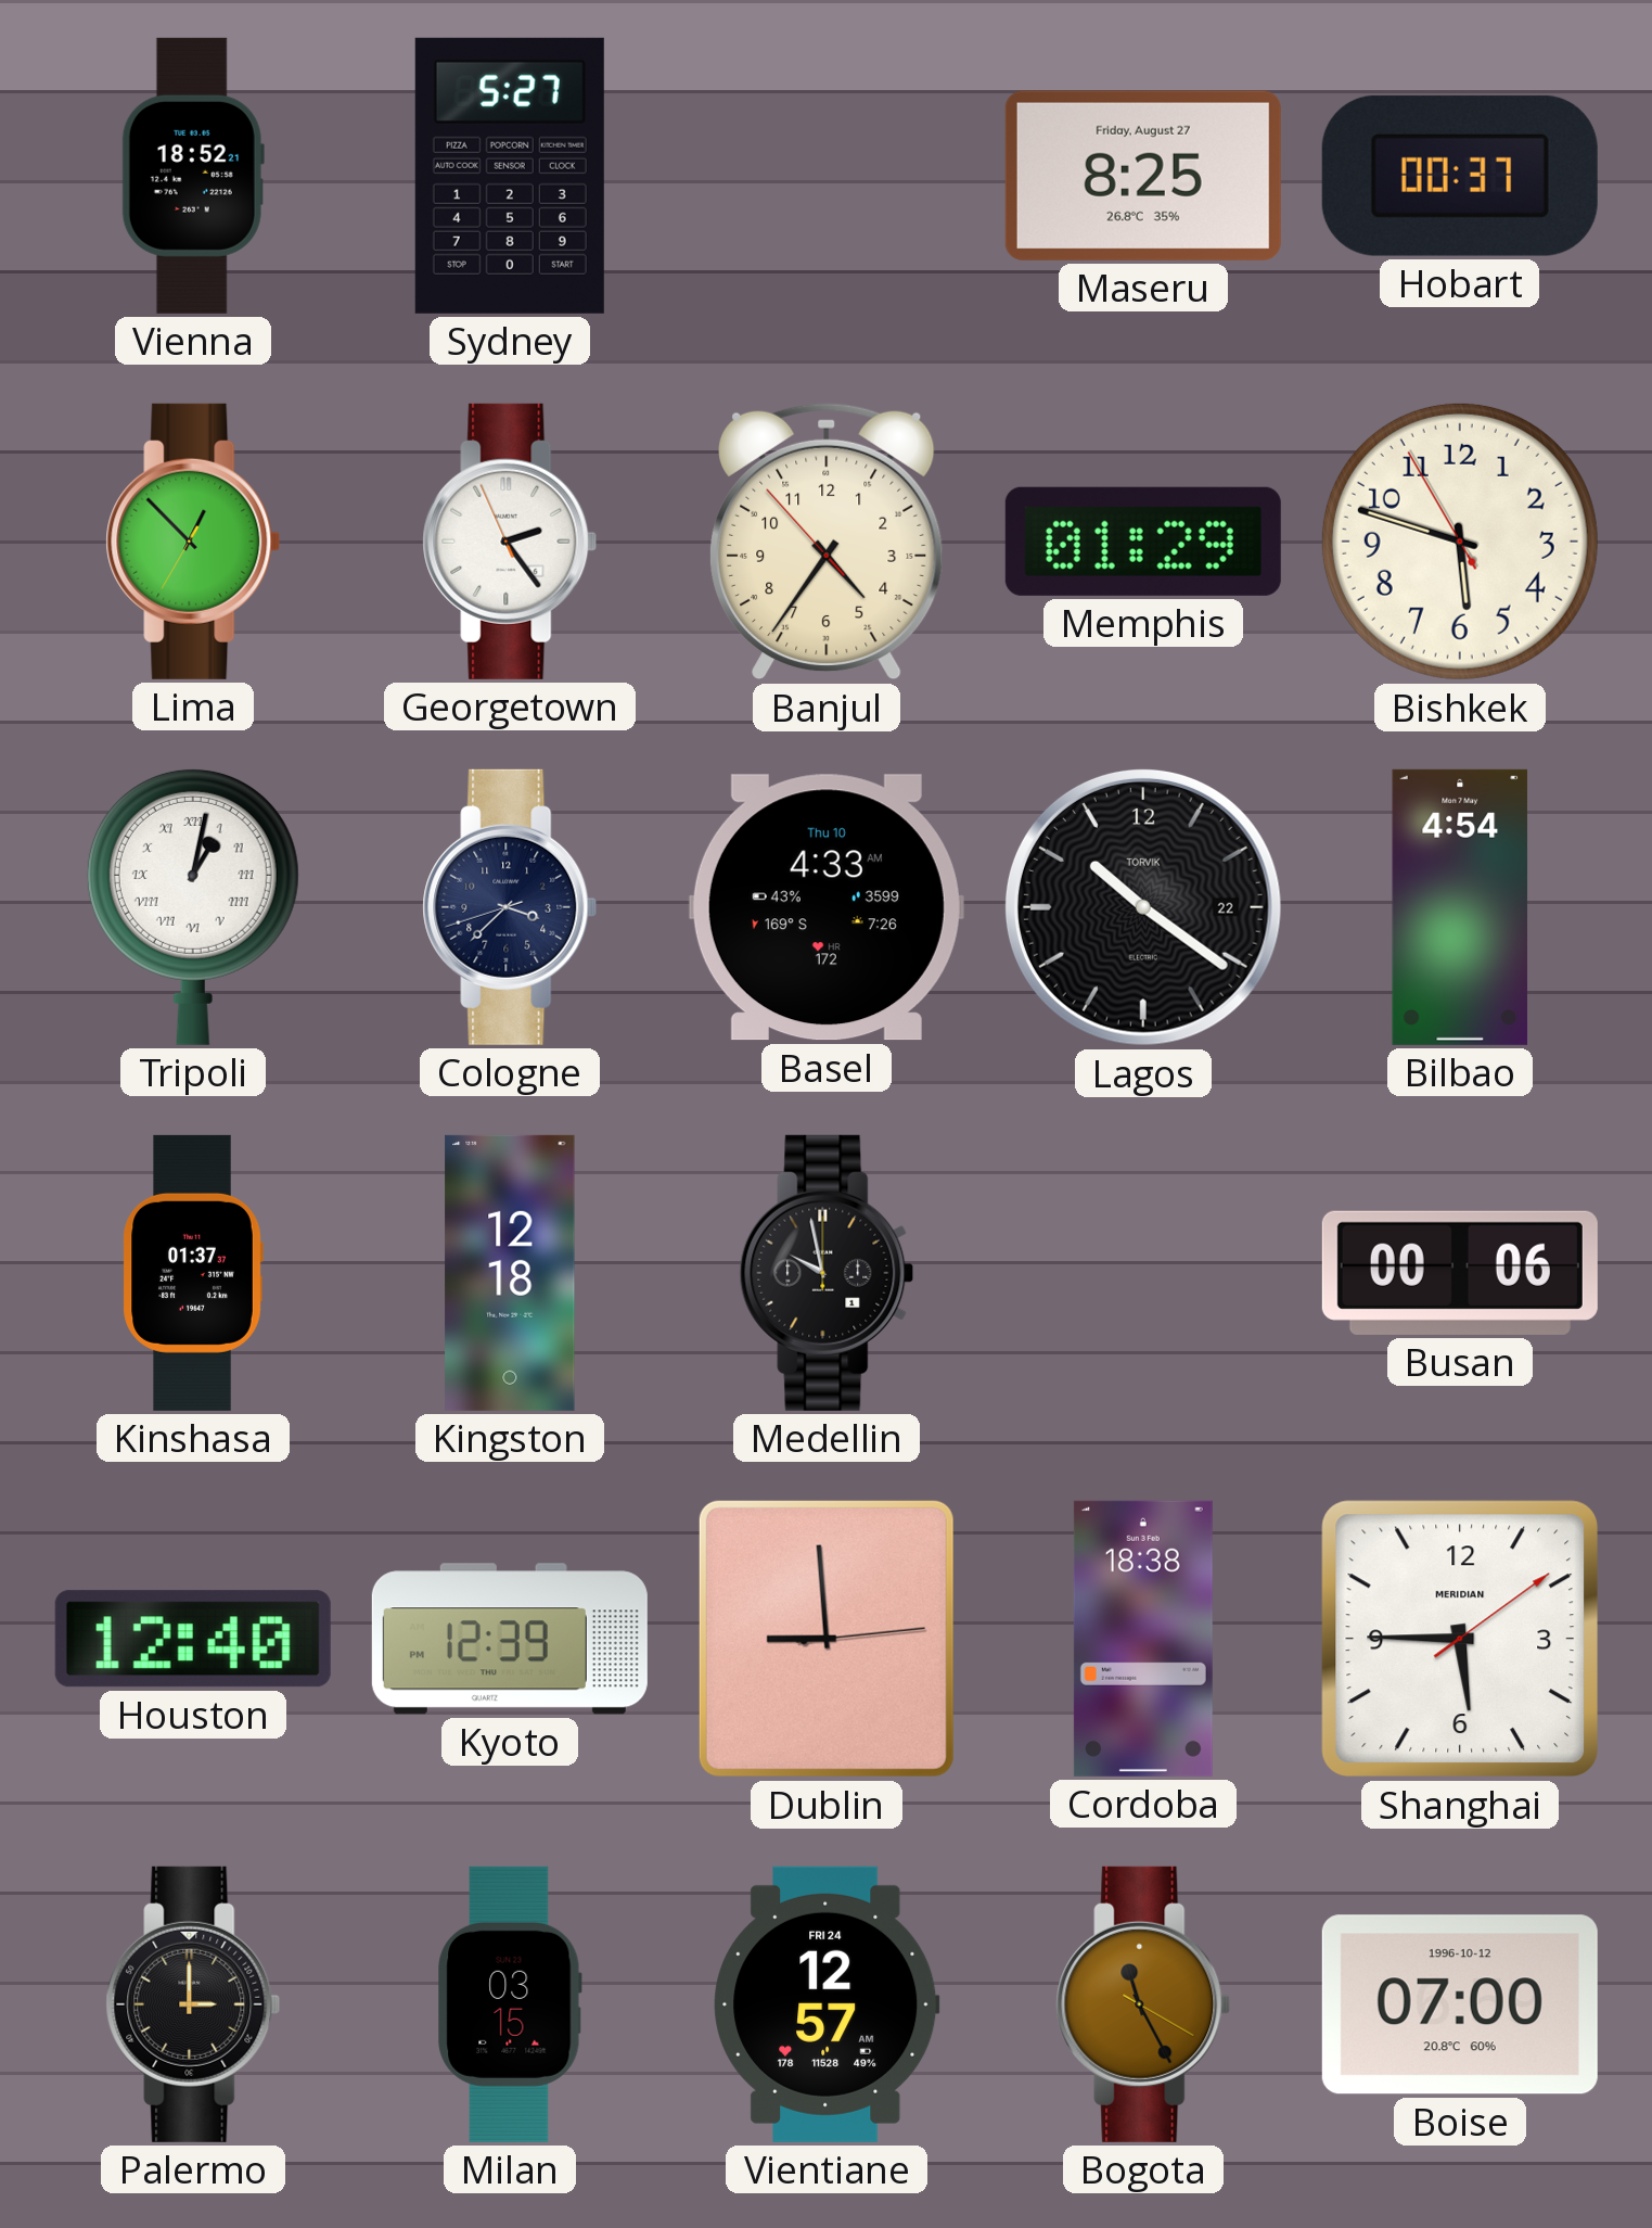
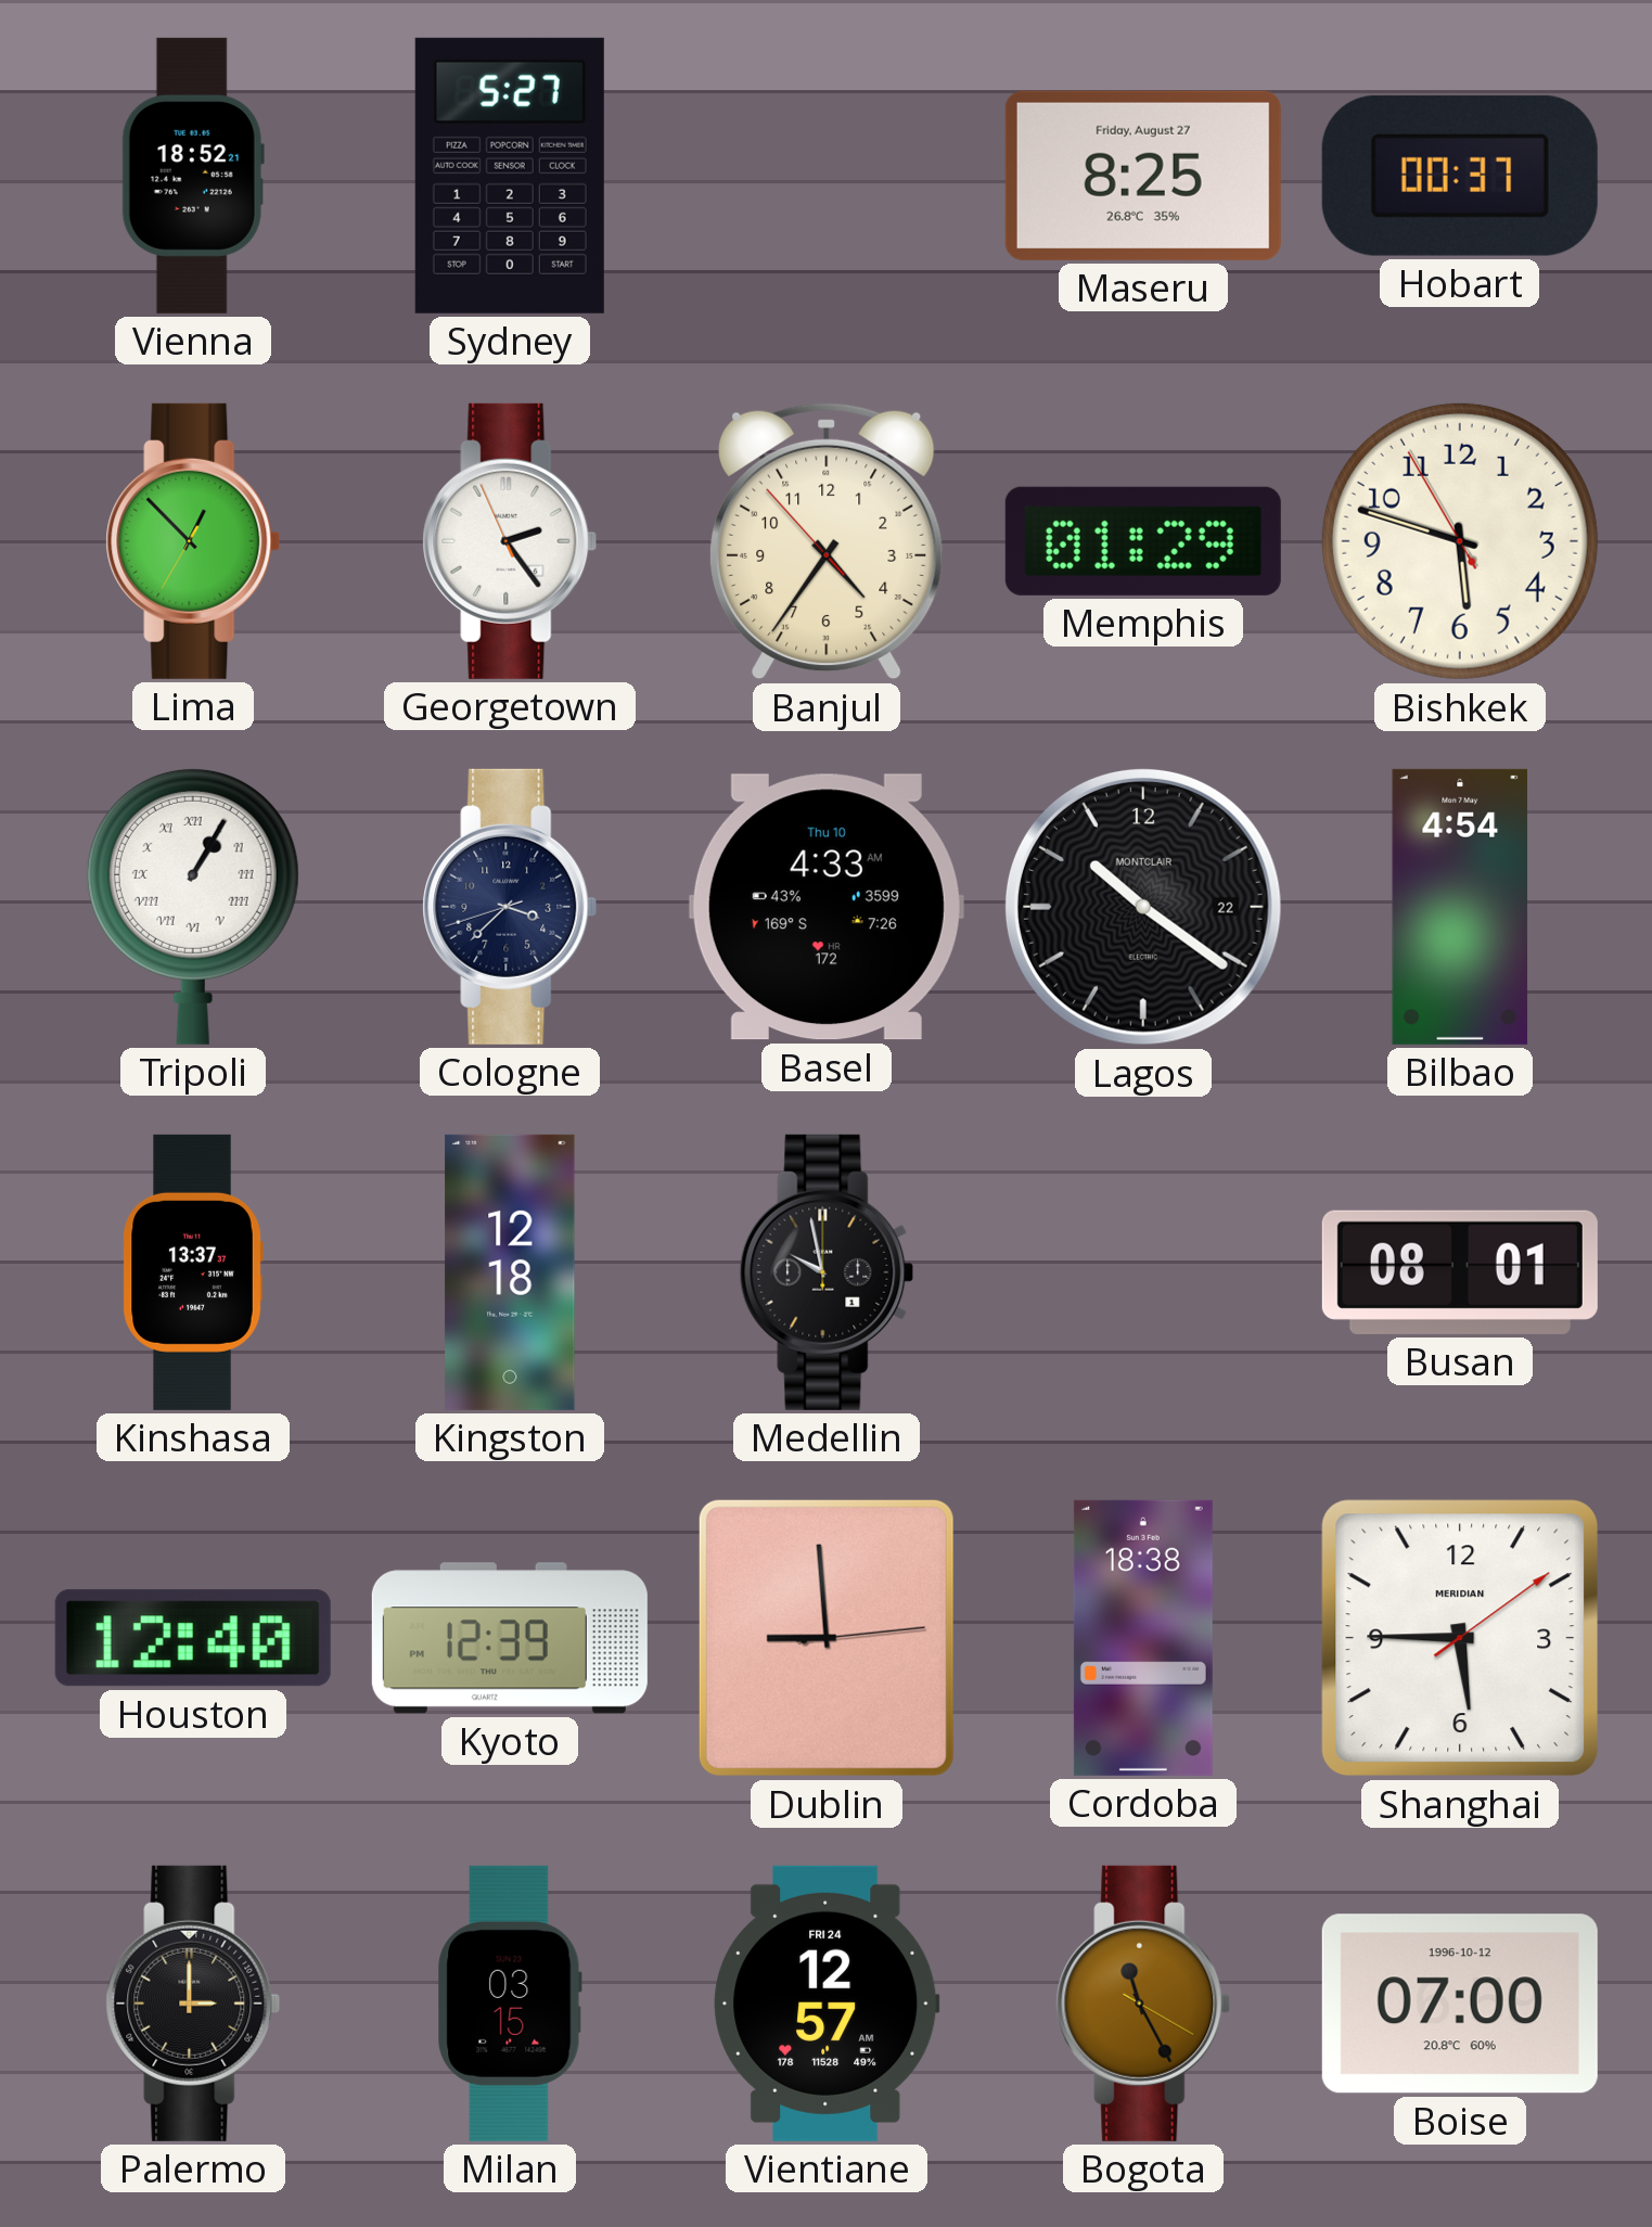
Tripoli: 1:02 -> 1:05 (193, 906)
Lagos brand: TORVIK -> MONTCLAIR (1143, 907)
Kinshasa: 01:37 -> 13:37 (193, 1272)
Busan: 00:06 -> 08:01 (1460, 1272)
